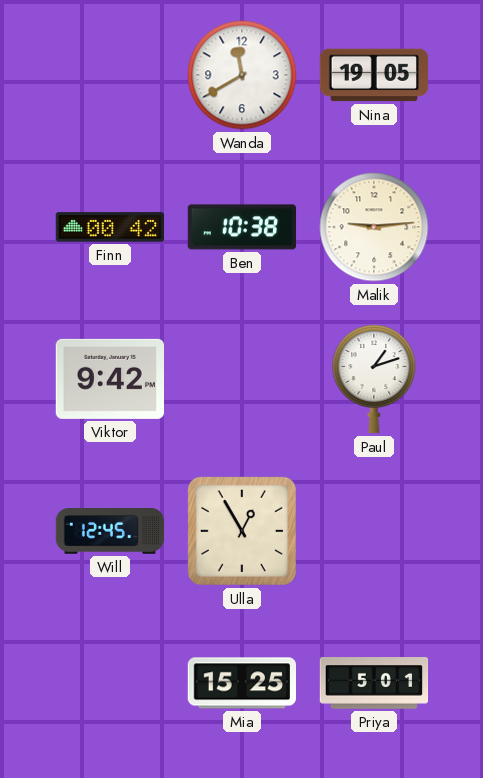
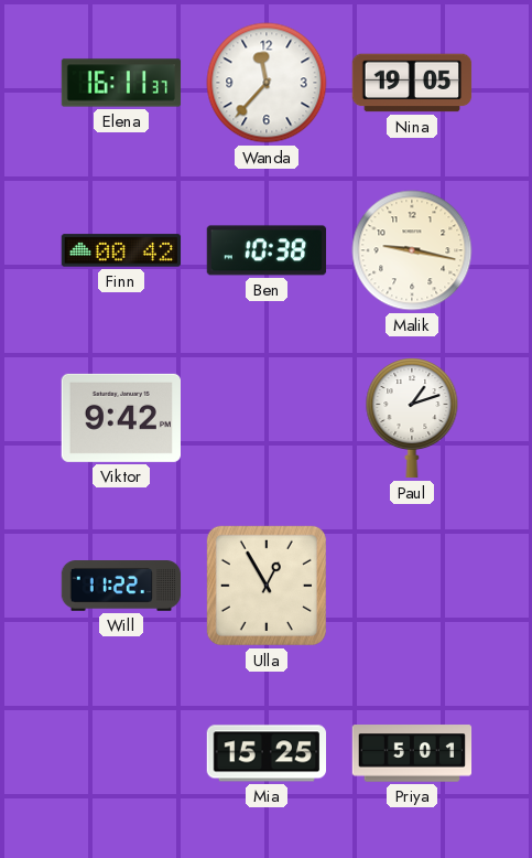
Elena: none -> 16:11 (121, 83)
Wanda: 11:40 -> 11:37 (267, 83)
Malik: 9:14 -> 9:17 (412, 250)
Will: 12:45 -> 11:22 (121, 587)
